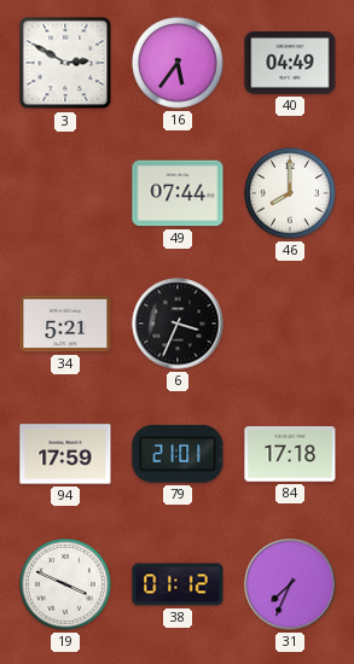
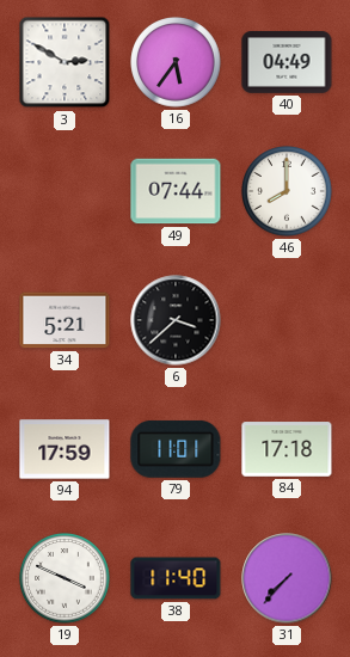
6: 3:34 -> 3:38 (176, 320)
79: 21:01 -> 11:01 (176, 449)
38: 01:12 -> 11:40 (176, 578)
31: 7:34 -> 7:37 (287, 578)
